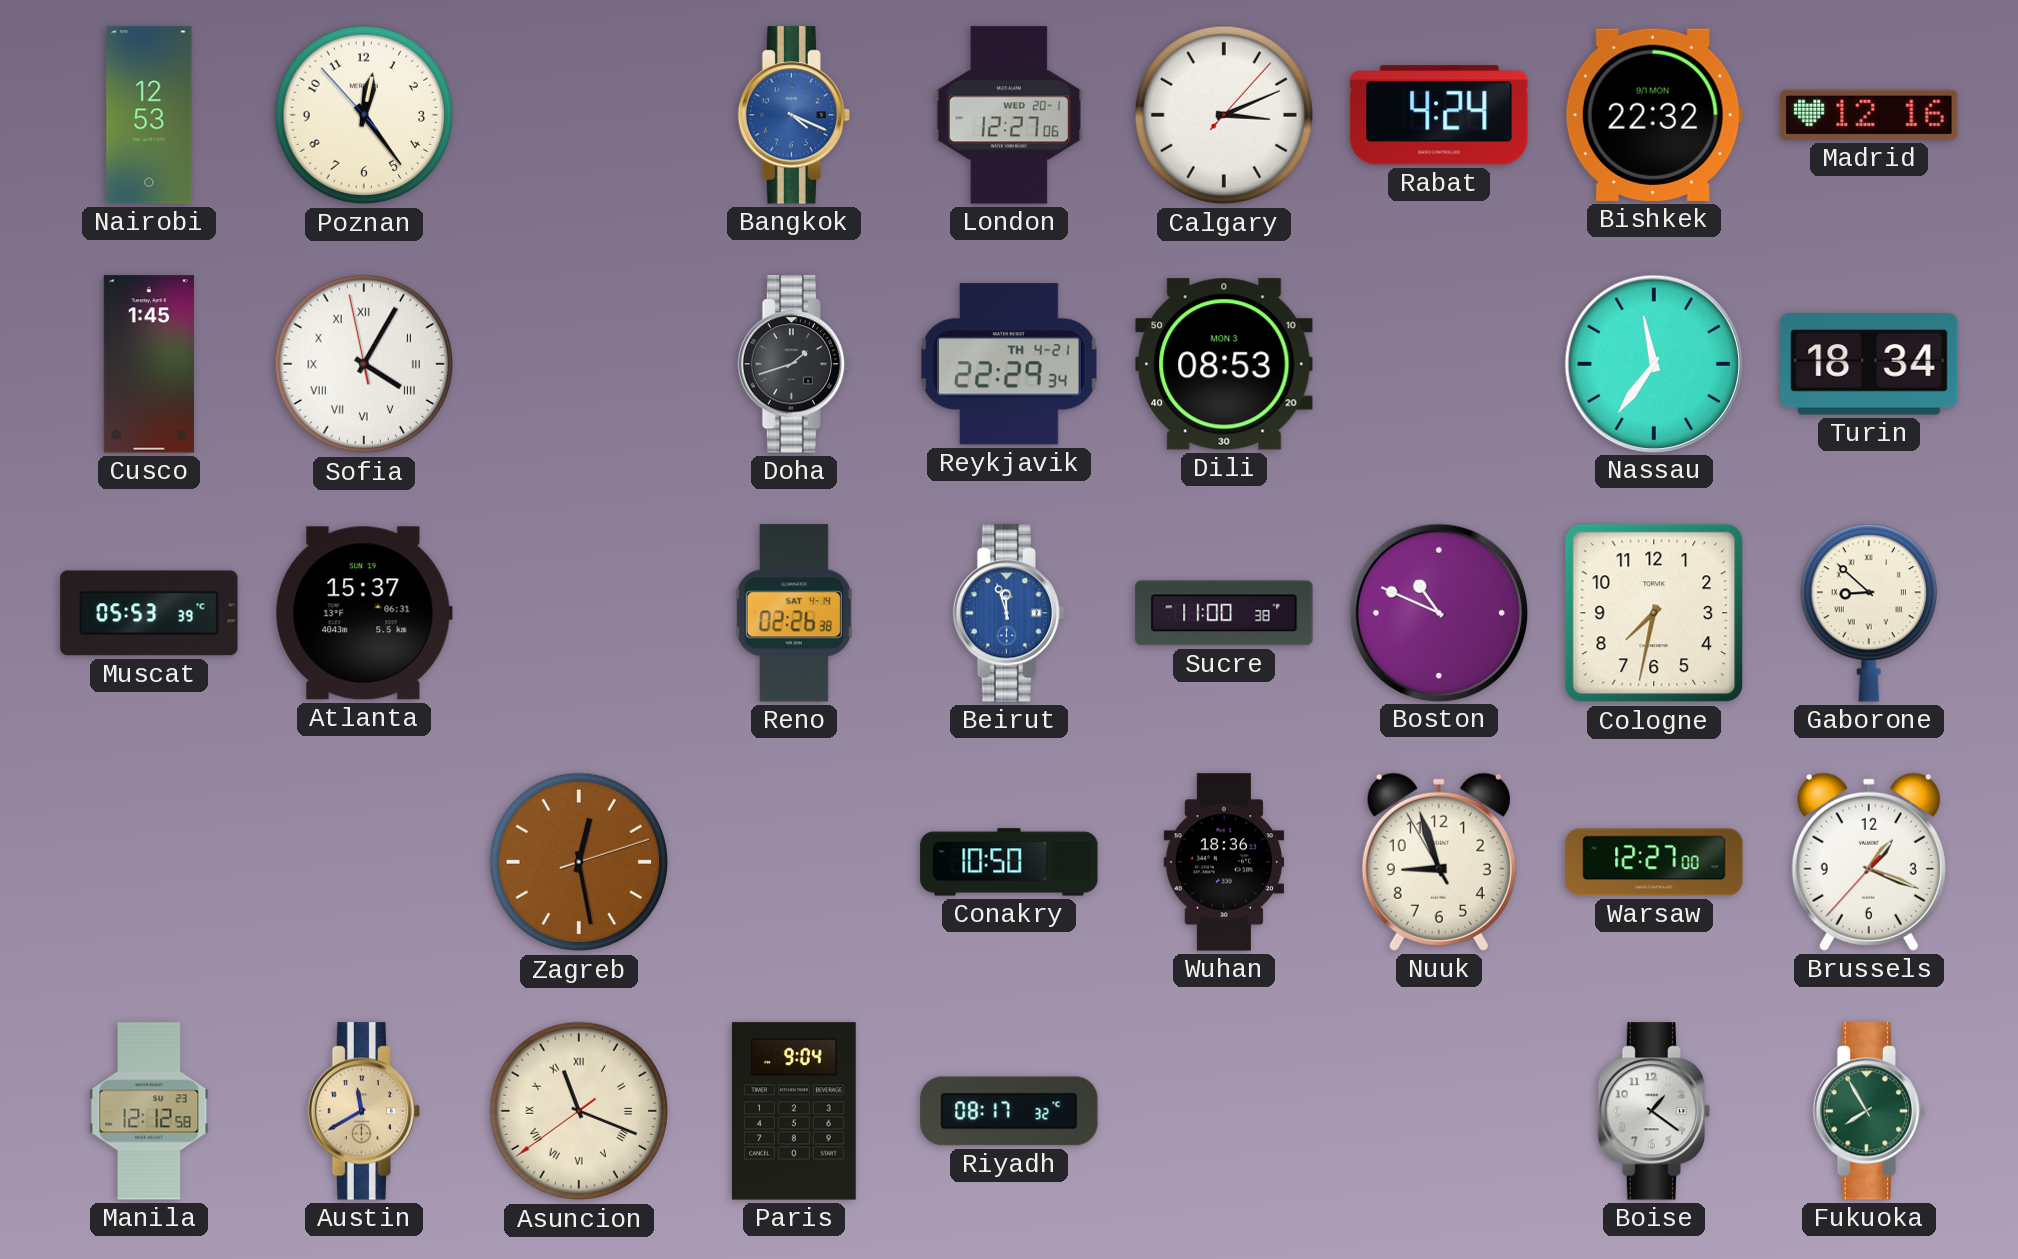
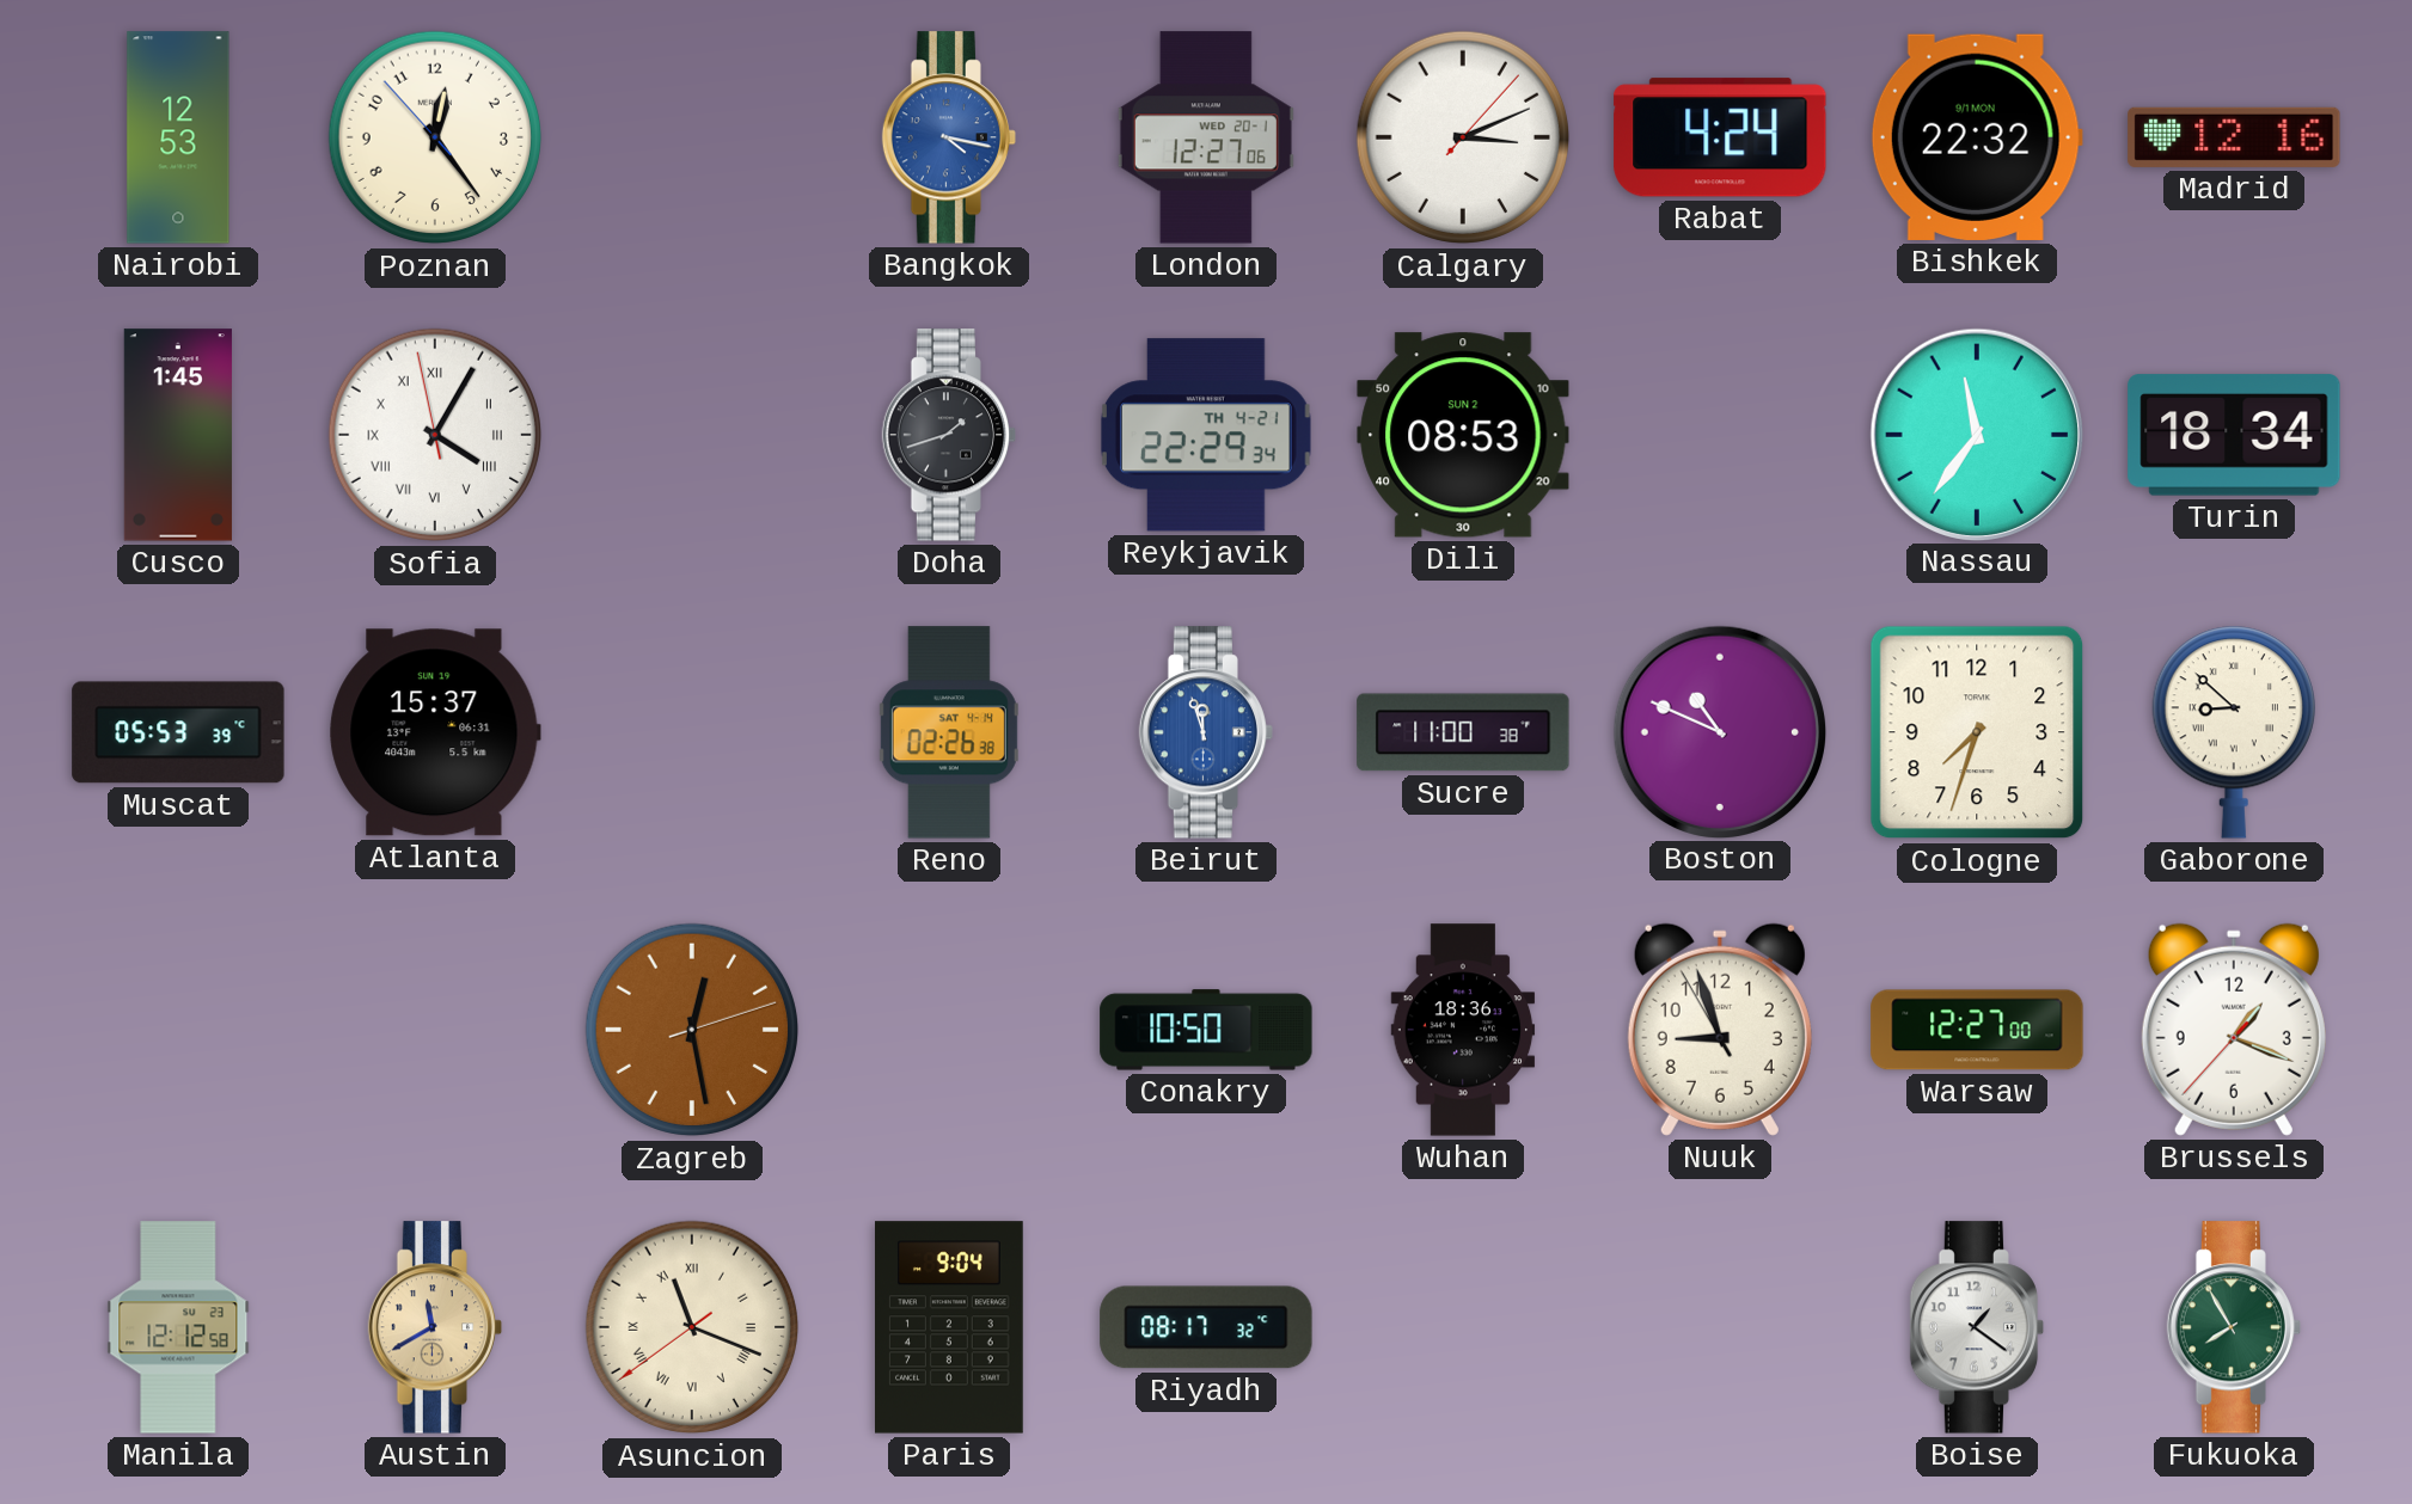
Bangkok: 4:19 -> 4:17 (949, 137)
Dili date: MON 3 -> SUN 2 (1463, 435)
Cologne: 7:32 -> 7:33 (1977, 732)
